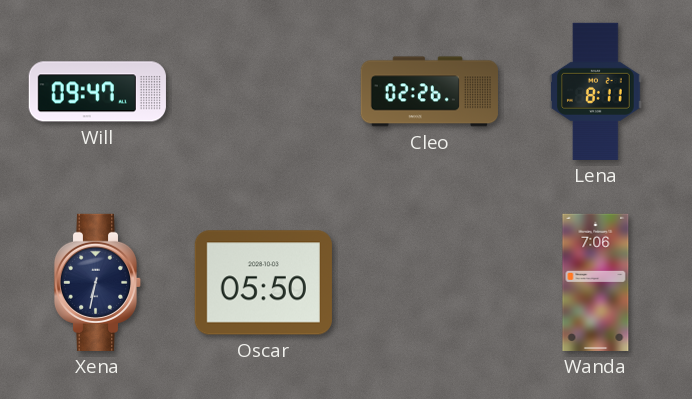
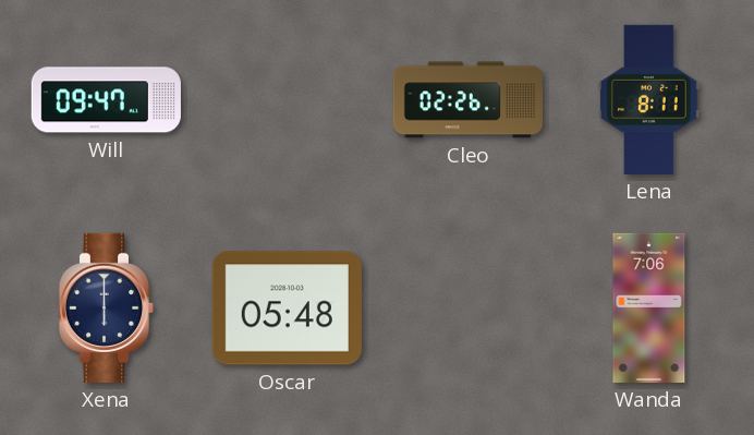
Xena: 6:32 -> 6:00 (107, 307)
Oscar: 05:50 -> 05:48 (287, 309)
